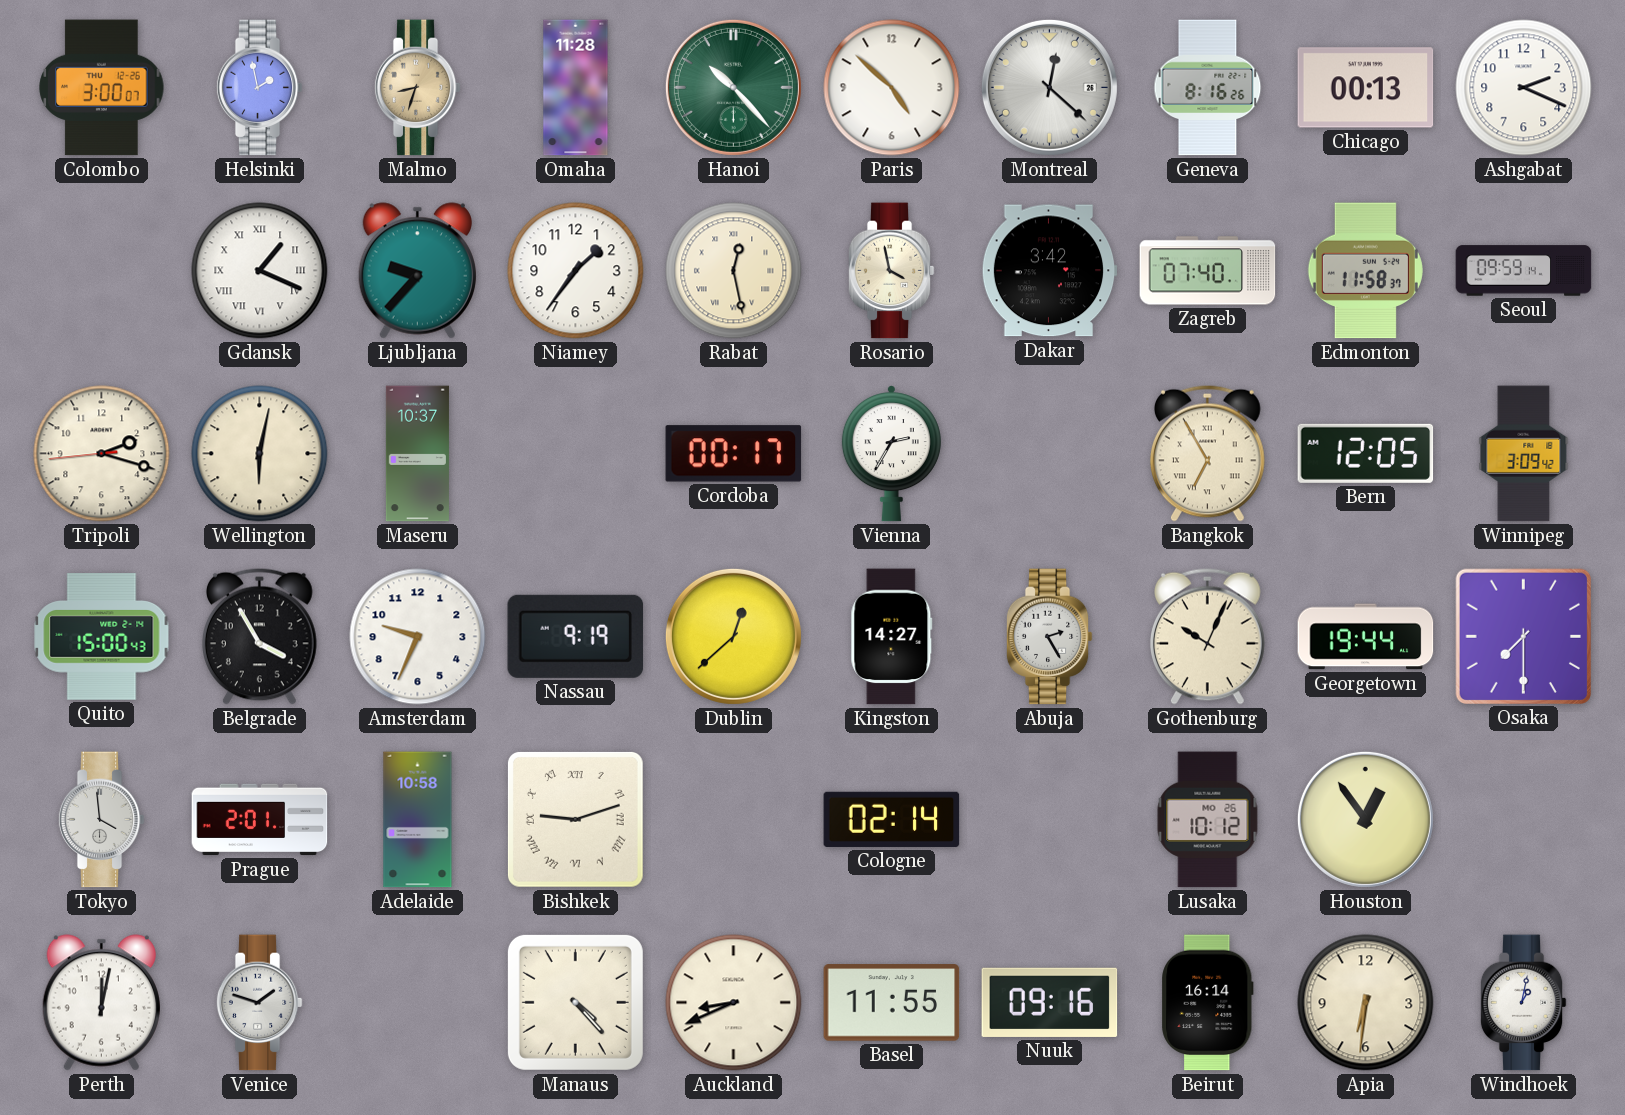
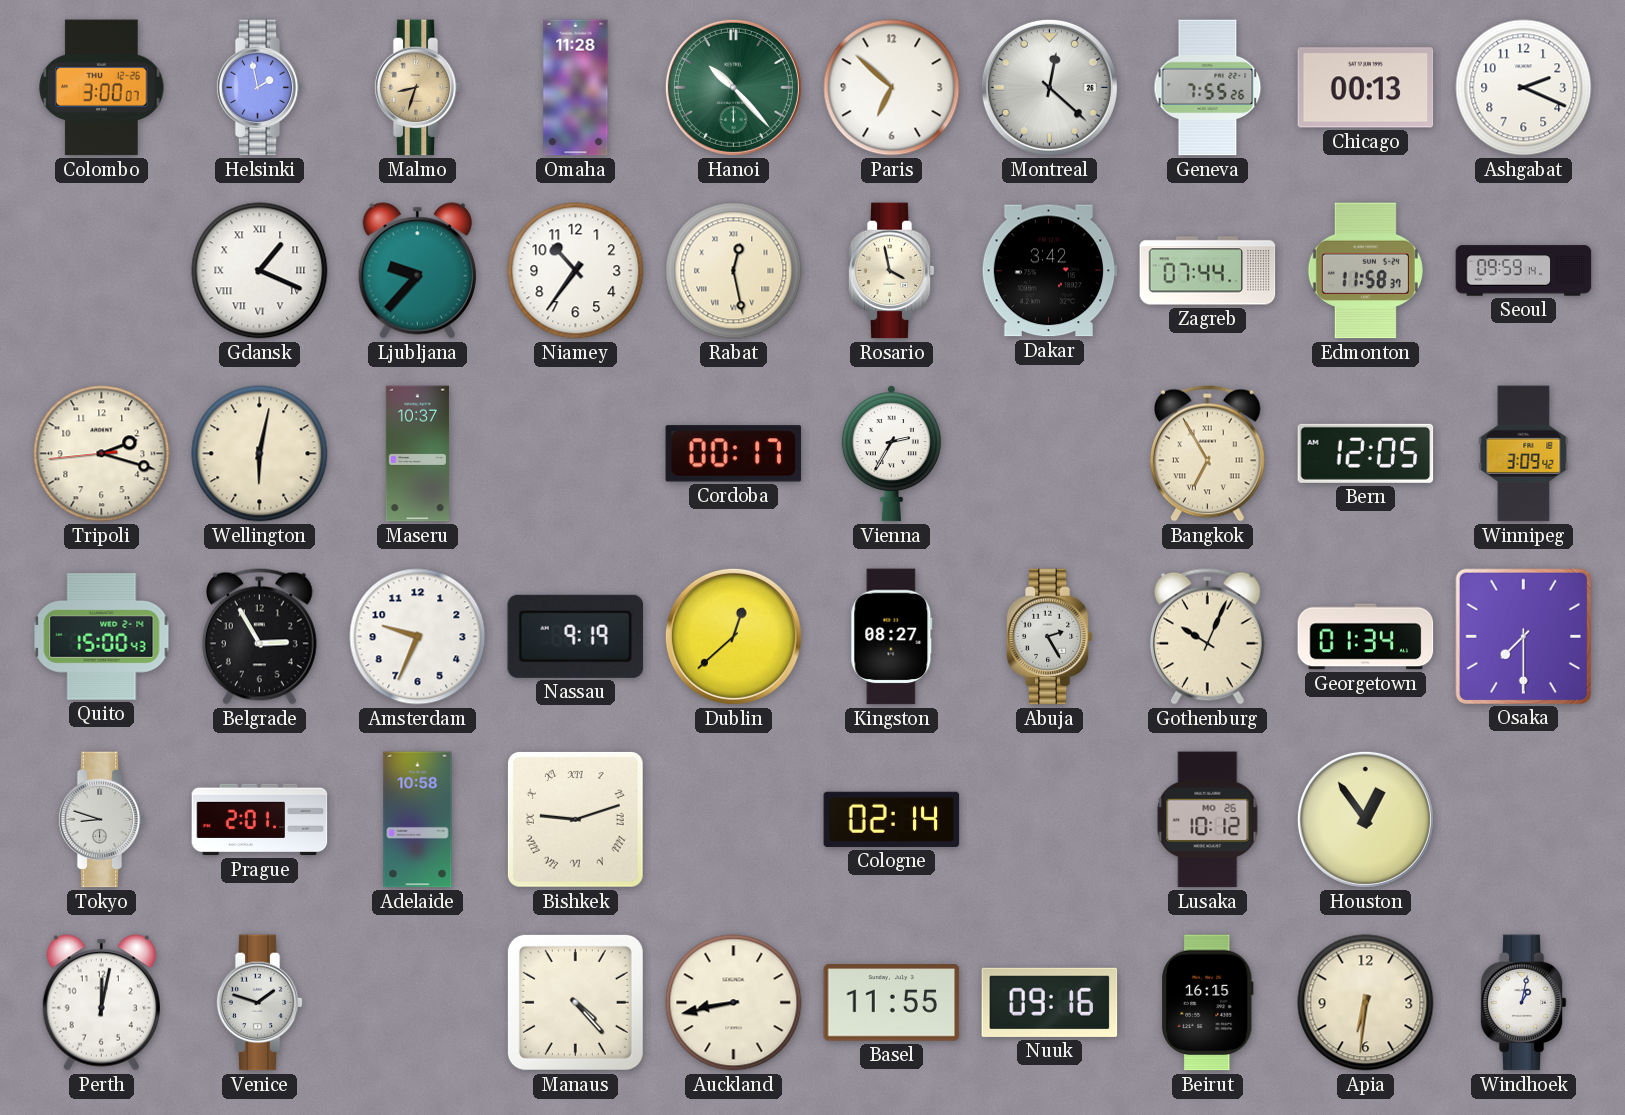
Paris: 4:52 -> 6:52 (892, 88)
Geneva: 8:16 -> 7:55 (1208, 88)
Niamey: 1:36 -> 10:36 (576, 271)
Zagreb: 07:40 -> 07:44 (1208, 271)
Belgrade: 3:55 -> 2:55 (259, 636)
Kingston: 14:27 -> 08:27 (892, 637)
Georgetown: 19:44 -> 01:34 (1366, 637)
Tokyo: 3:59 -> 8:48 (101, 820)
Auckland: 8:41 -> 8:43 (734, 1003)
Beirut: 16:14 -> 16:15 (1208, 1003)
